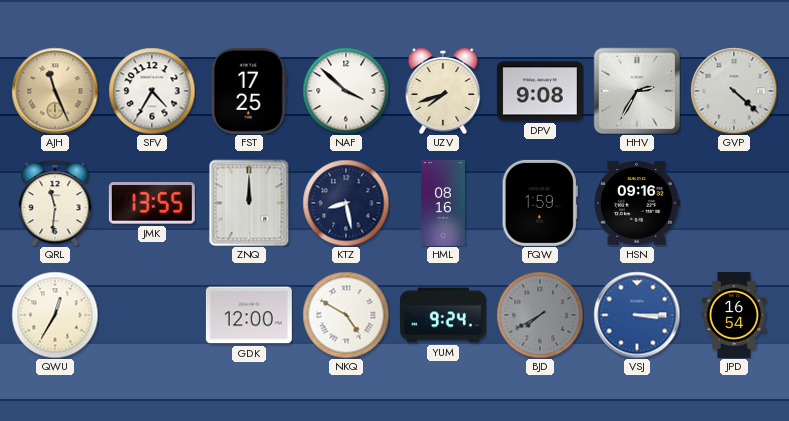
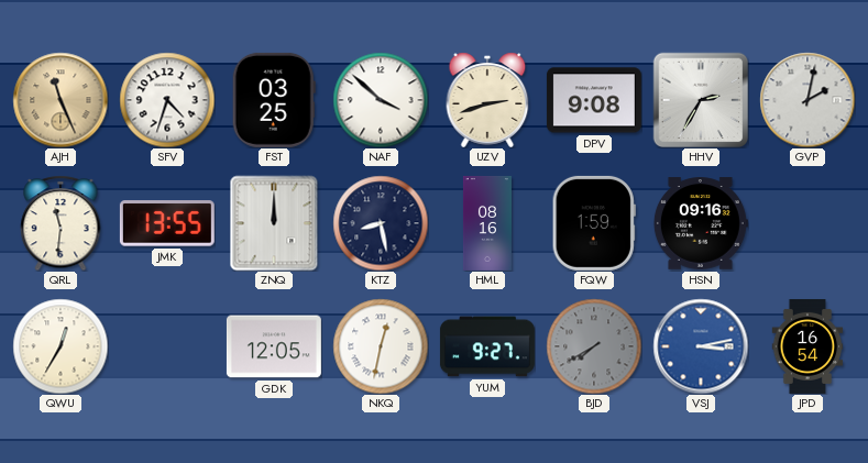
SFV: 4:35 -> 4:33 (167, 100)
FST: 17:25 -> 03:25 (274, 100)
UZV: 7:42 -> 2:42 (487, 100)
GVP: 4:22 -> 2:02 (807, 100)
GDK: 12:00 -> 12:05 (274, 346)
NKQ: 4:50 -> 12:32 (381, 346)
YUM: 9:24 -> 9:27 (487, 346)
VSJ: 3:15 -> 3:13 (701, 346)
